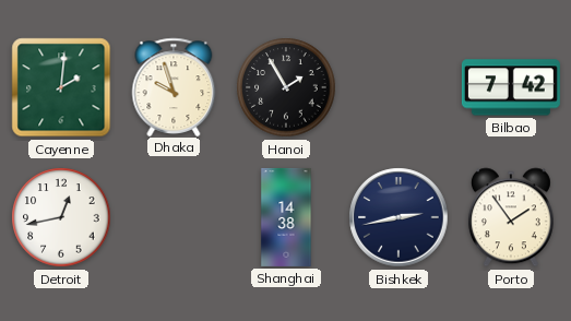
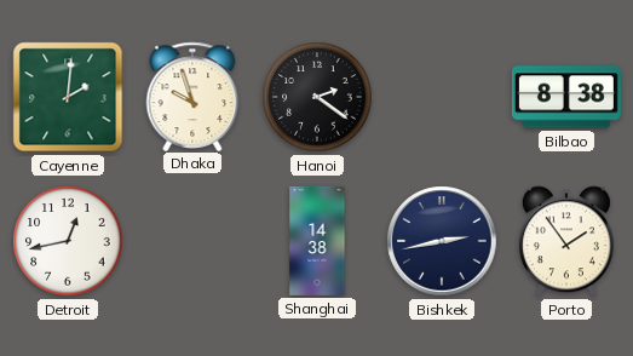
Hanoi: 1:55 -> 2:21 (317, 97)
Bilbao: 7:42 -> 8:38 (566, 97)
